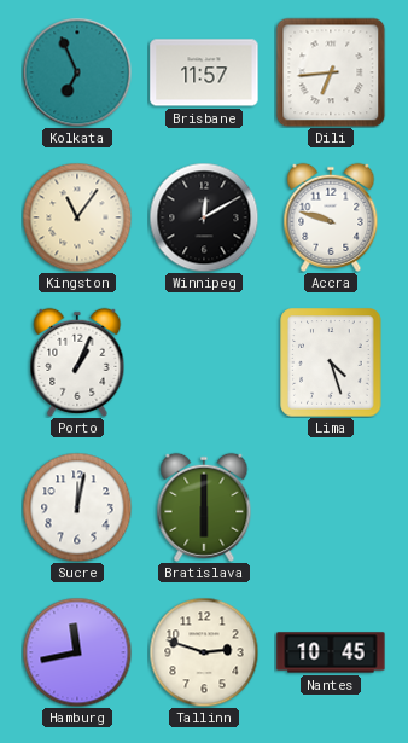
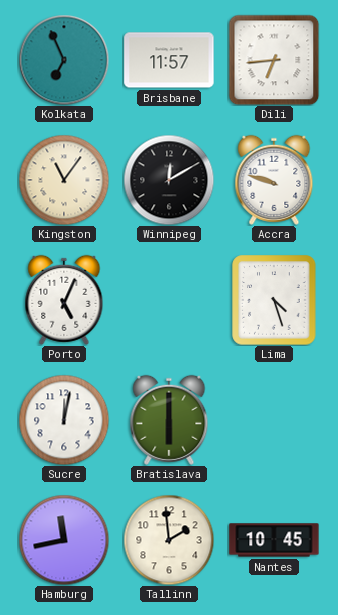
Porto: 1:04 -> 5:04 (64, 300)
Tallinn: 2:48 -> 1:59 (169, 540)
